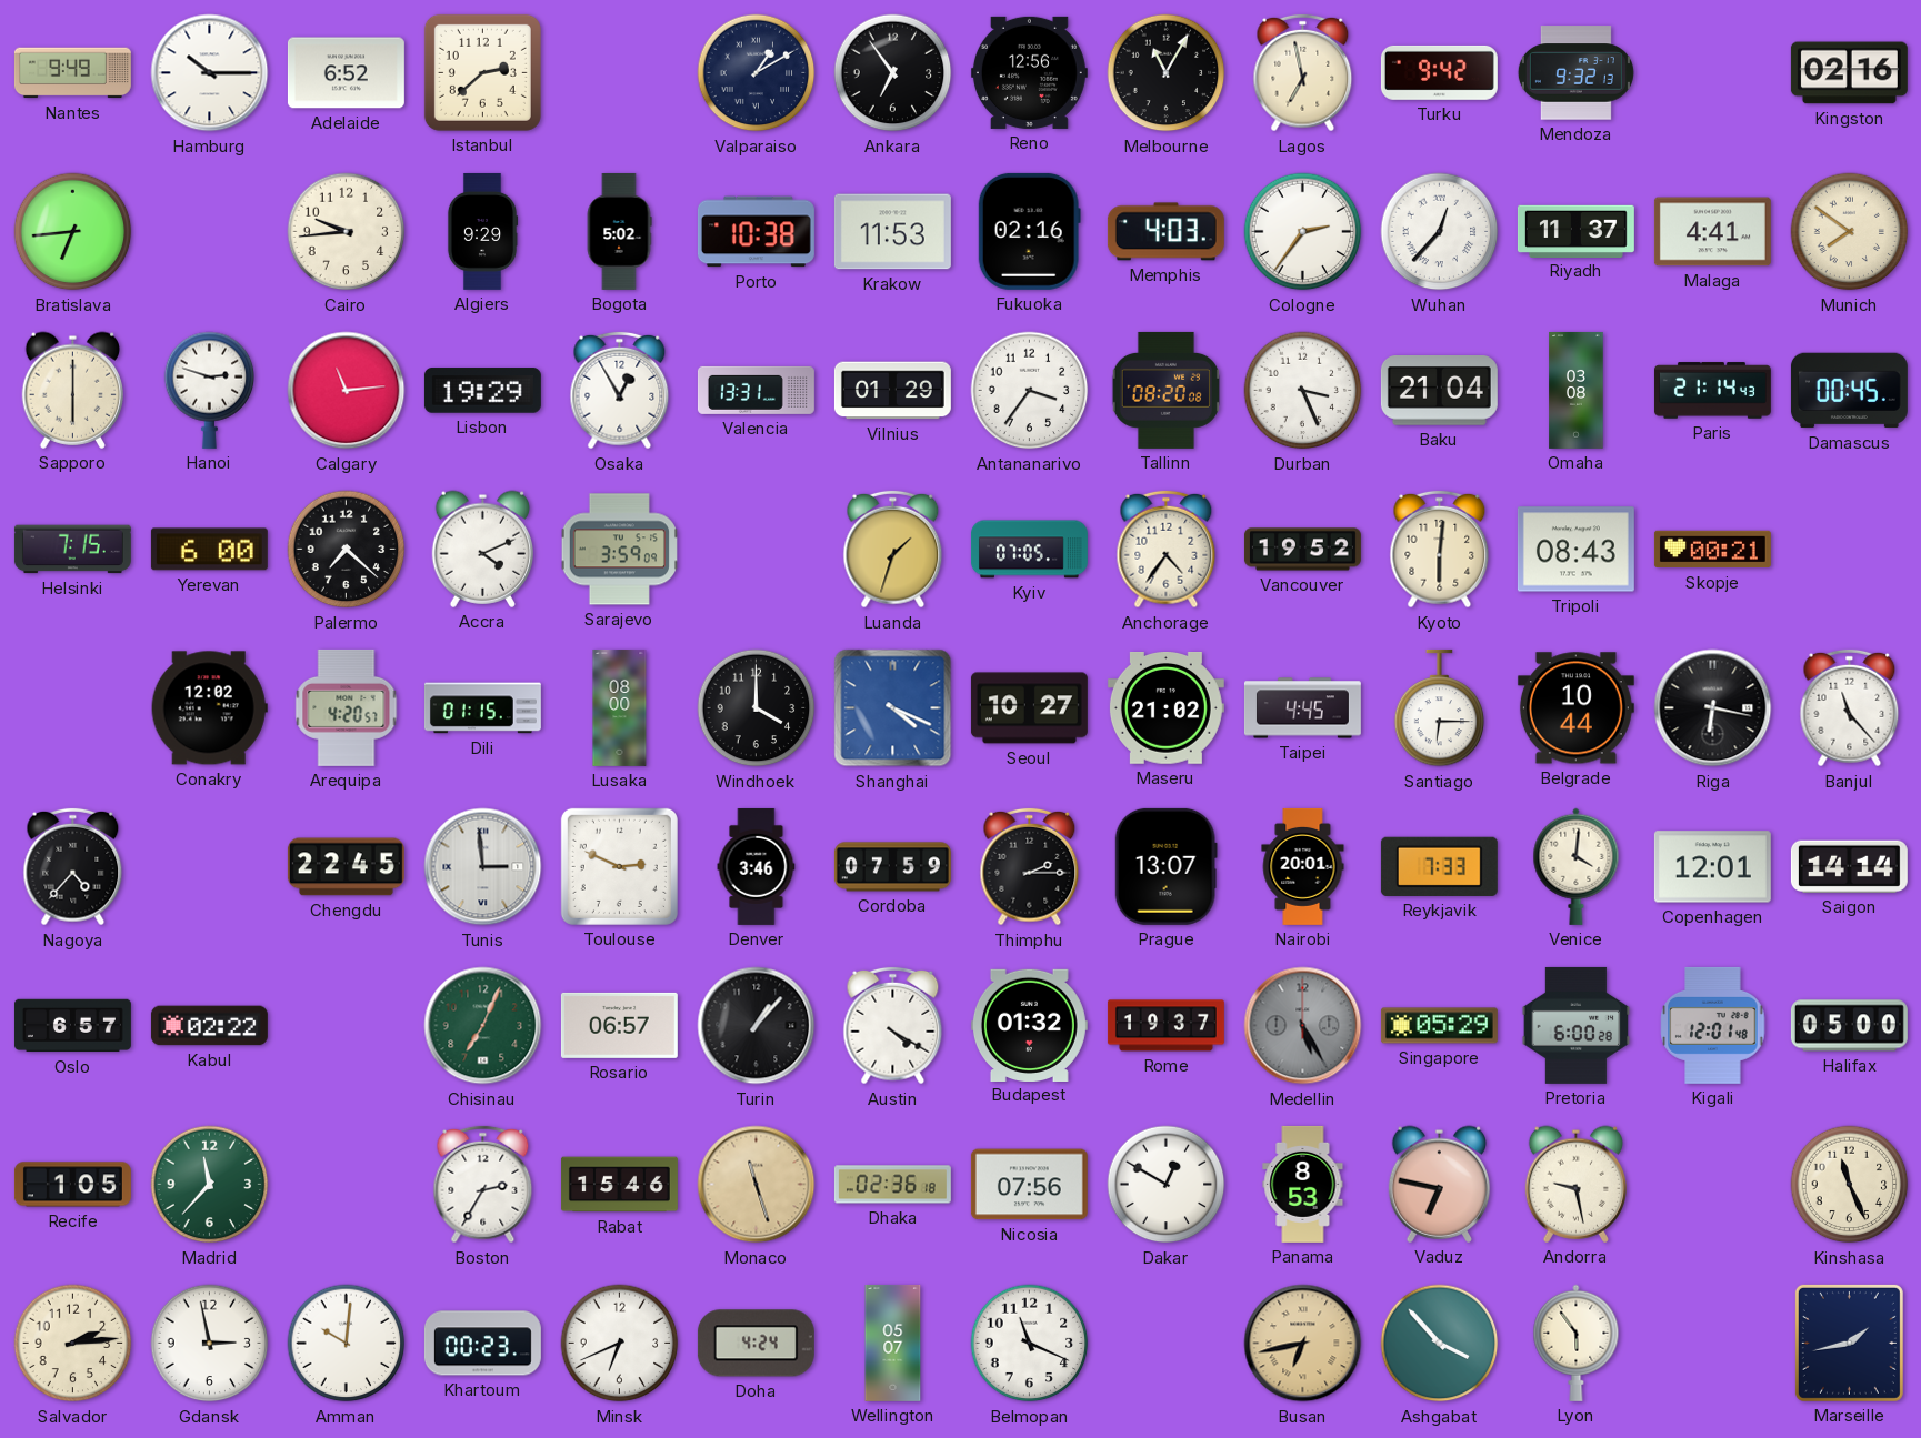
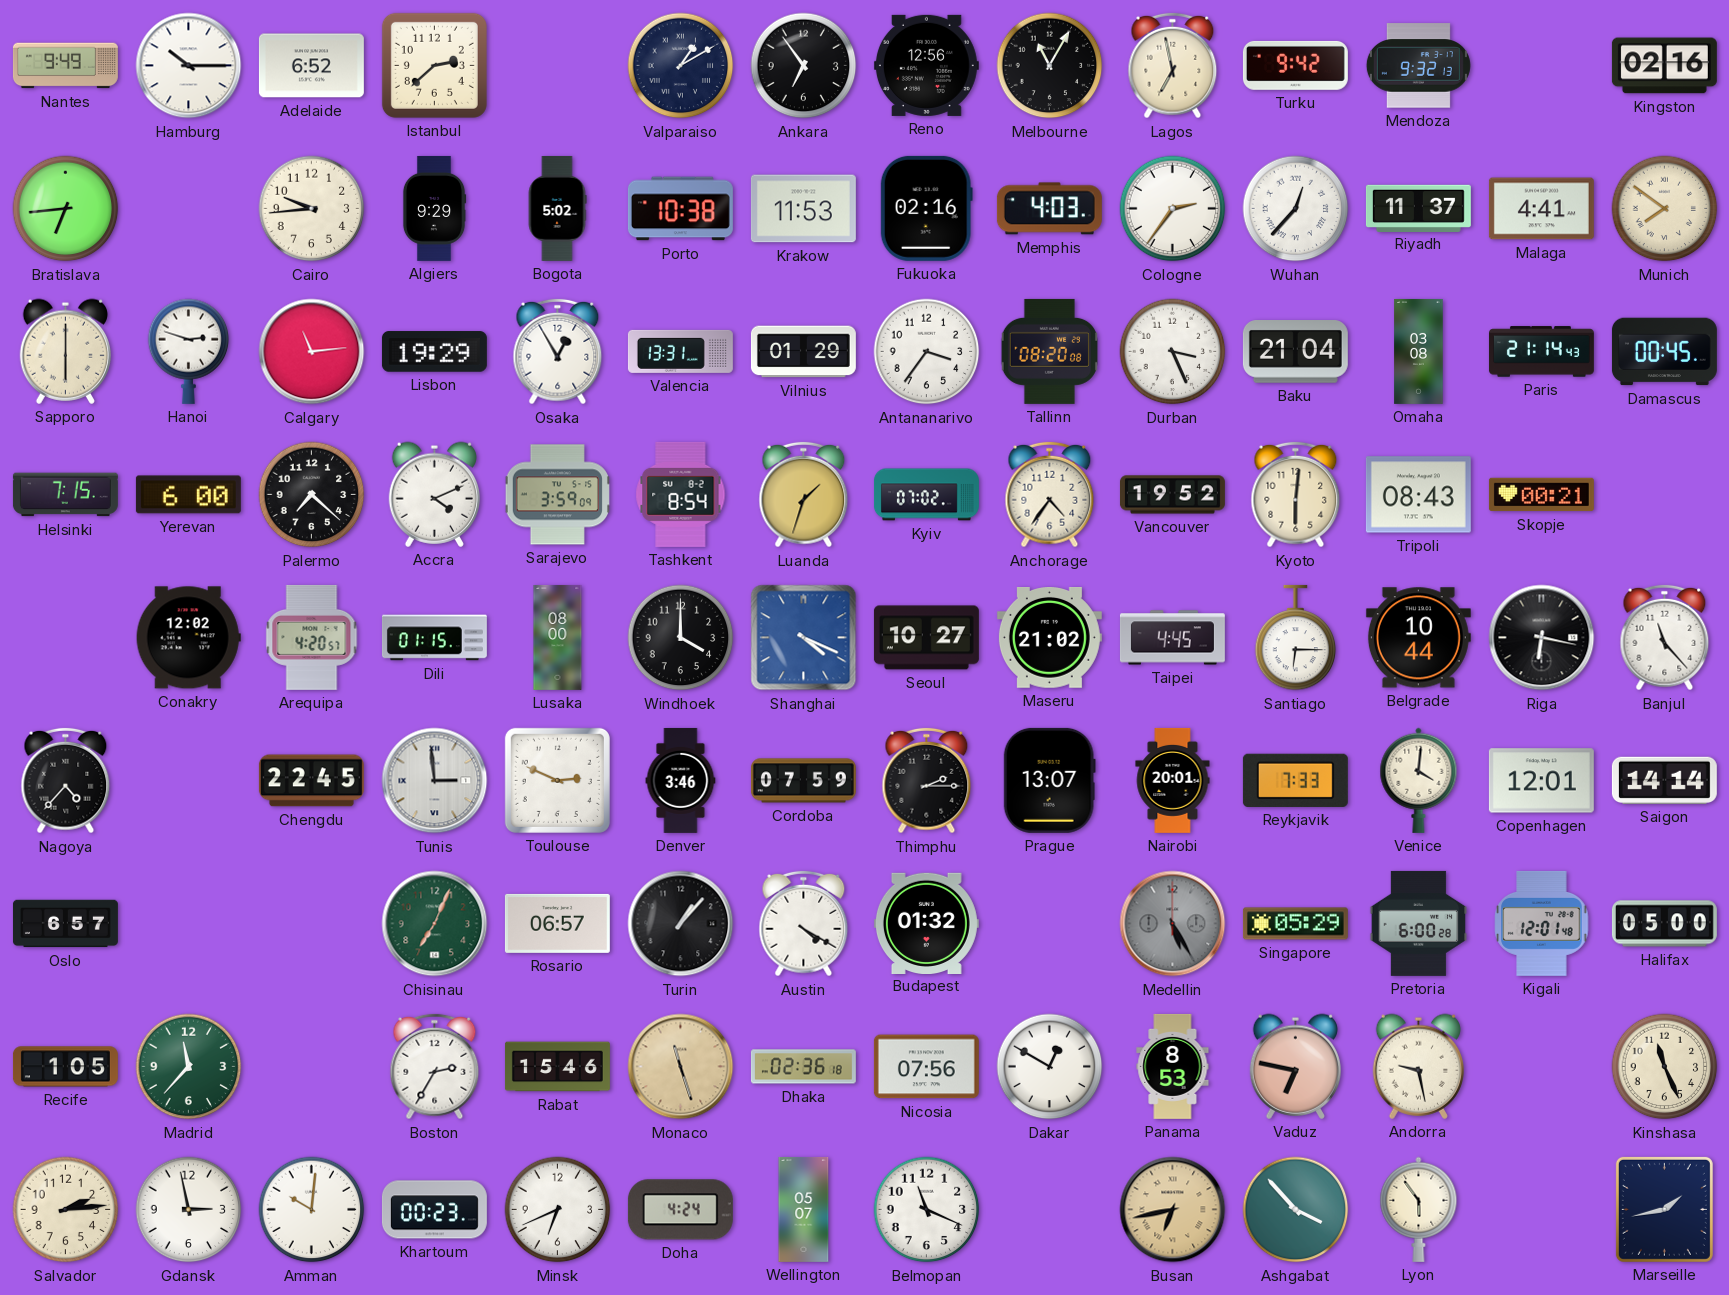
Tashkent: none -> 8:54 (681, 494)
Kyiv: 07:05 -> 07:02 (926, 495)
Kabul: 02:22 -> none (209, 1026)
Rome: 19:37 -> none (1165, 1026)
